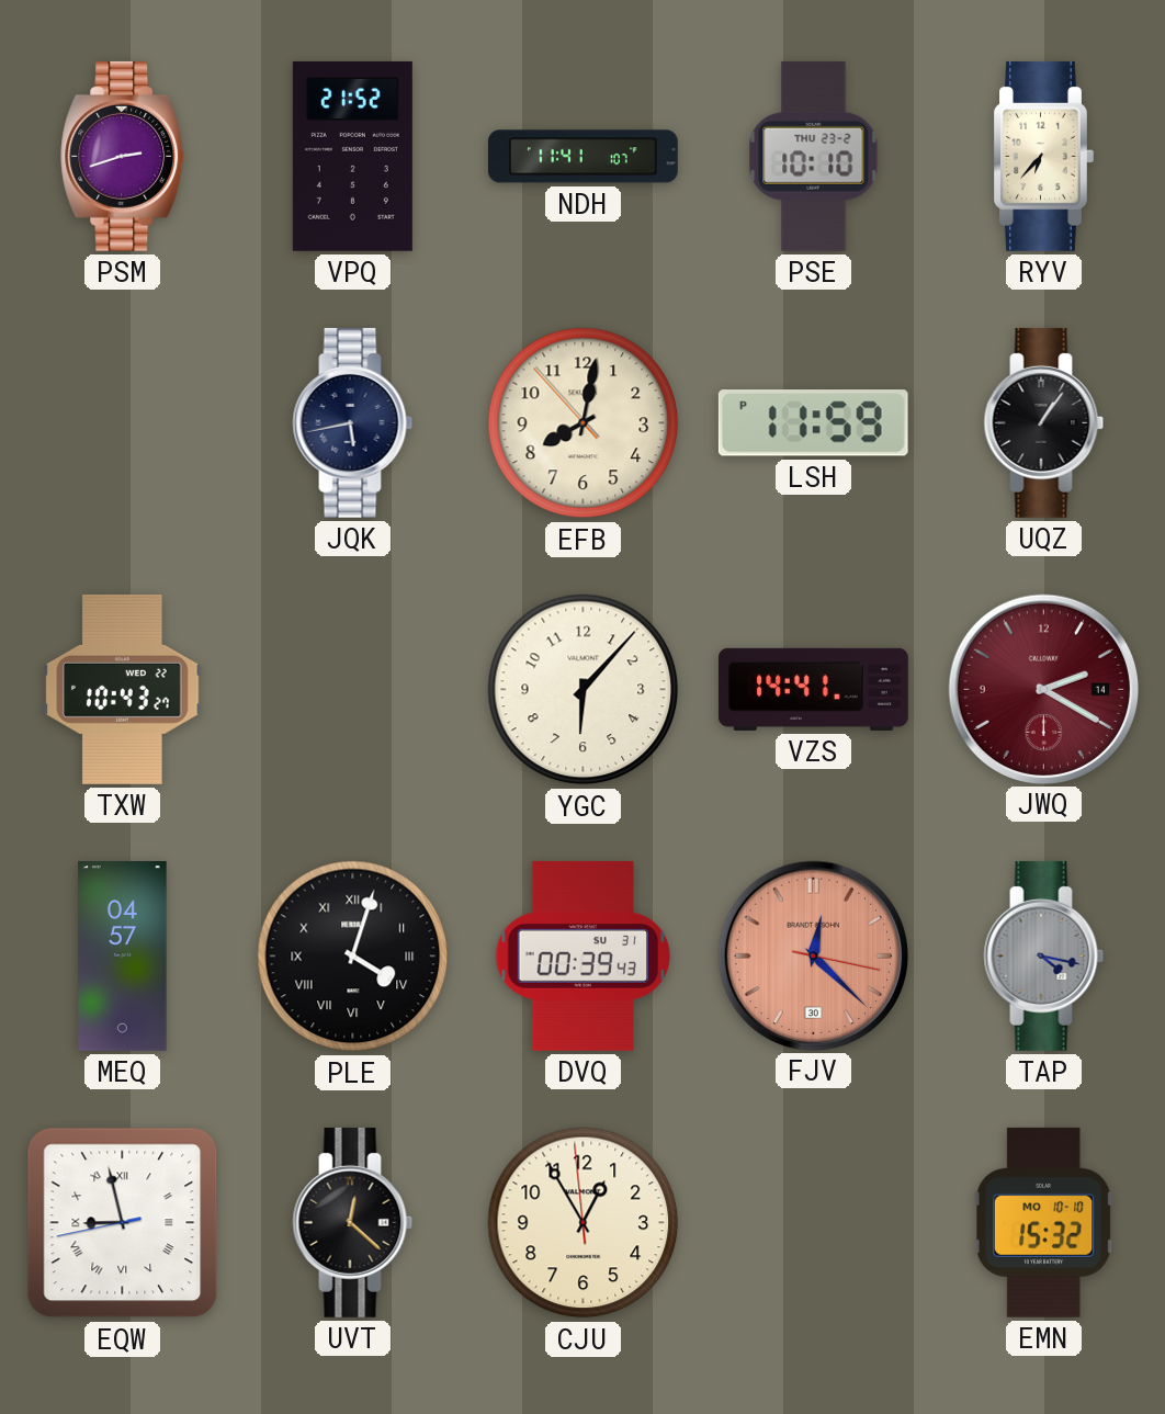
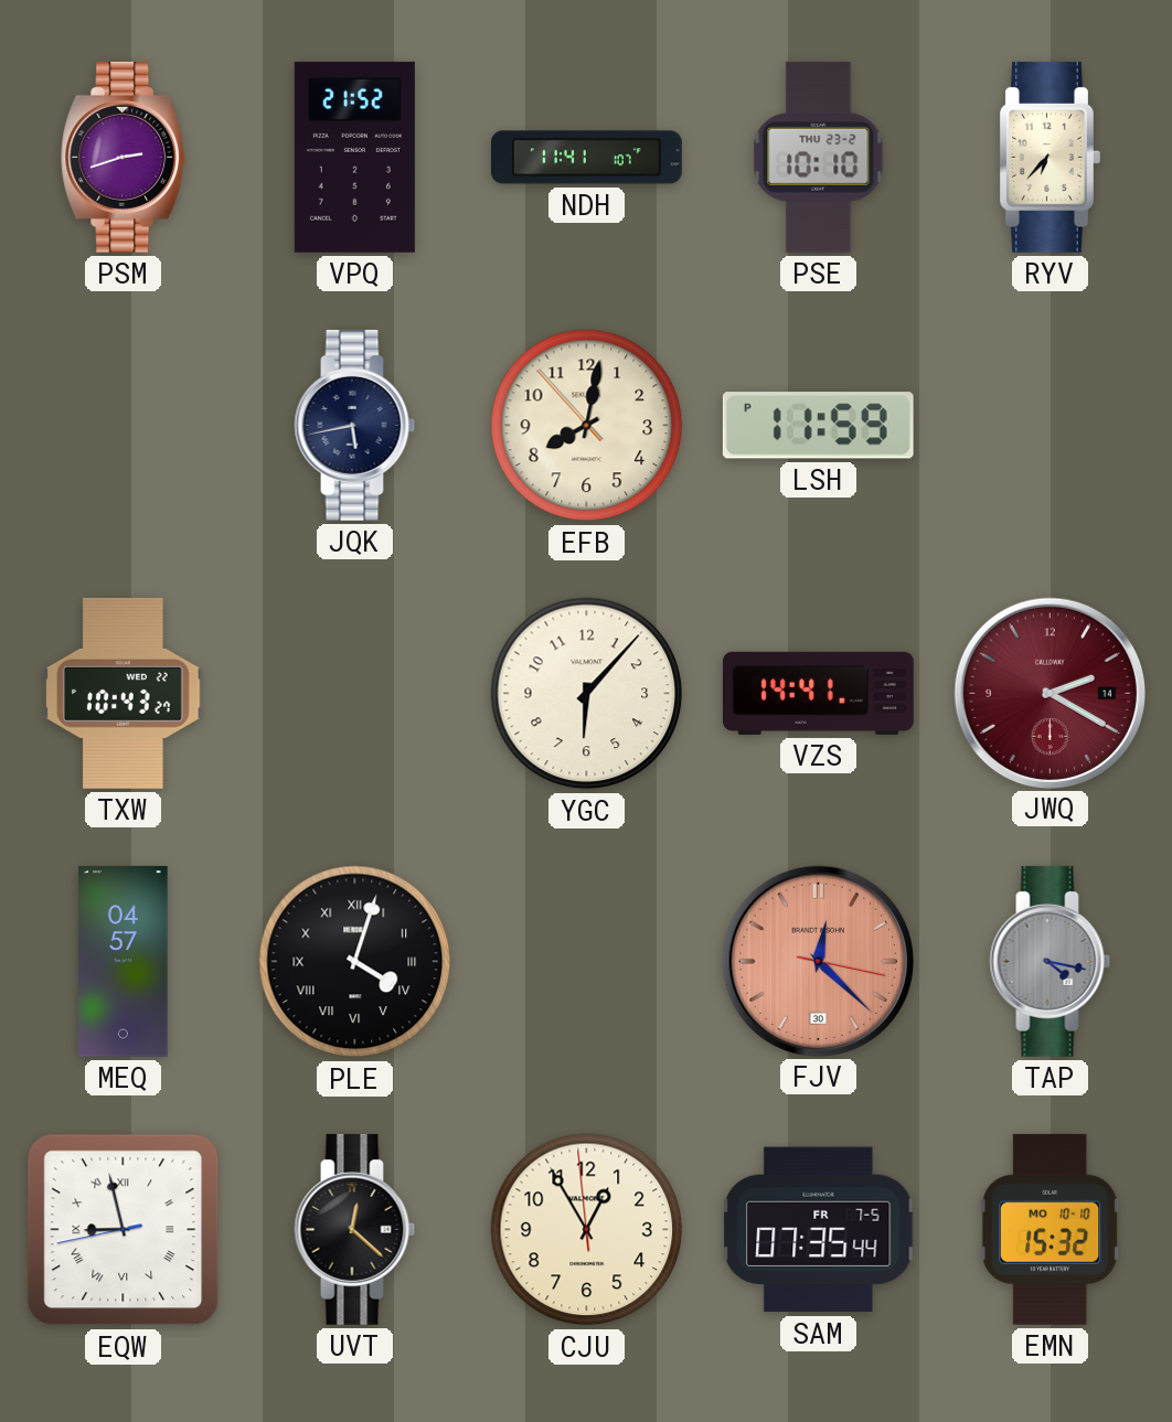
UQZ: 1:06 -> none (1044, 422)
DVQ: 00:39 -> none (584, 955)
SAM: none -> 07:35 (819, 1230)
